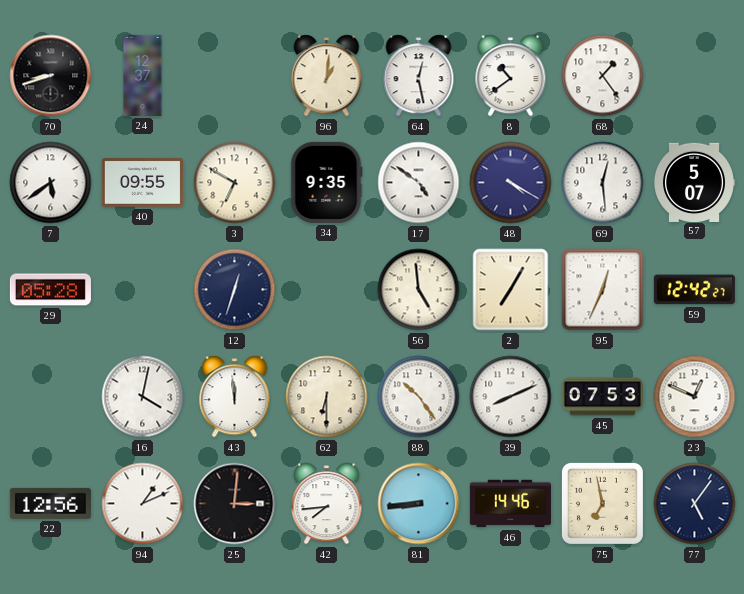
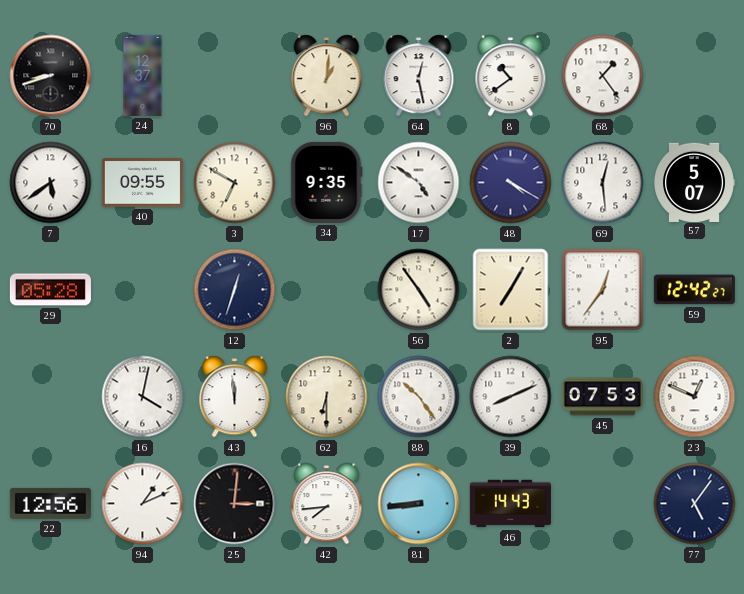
56: 4:59 -> 4:54 (419, 290)
95: 12:34 -> 12:36 (603, 290)
46: 14:46 -> 14:43 (510, 504)
75: 6:58 -> none (602, 503)
